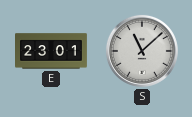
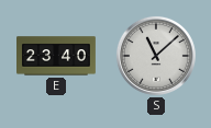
E: 23:01 -> 23:40 (57, 56)
